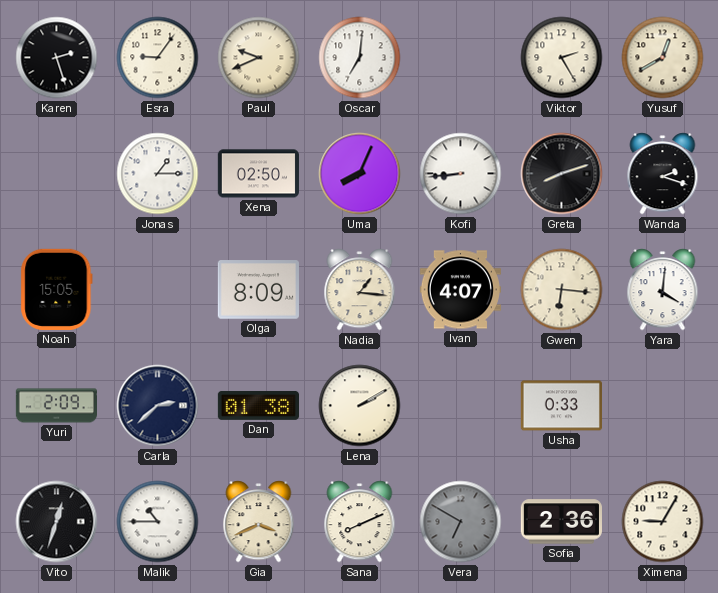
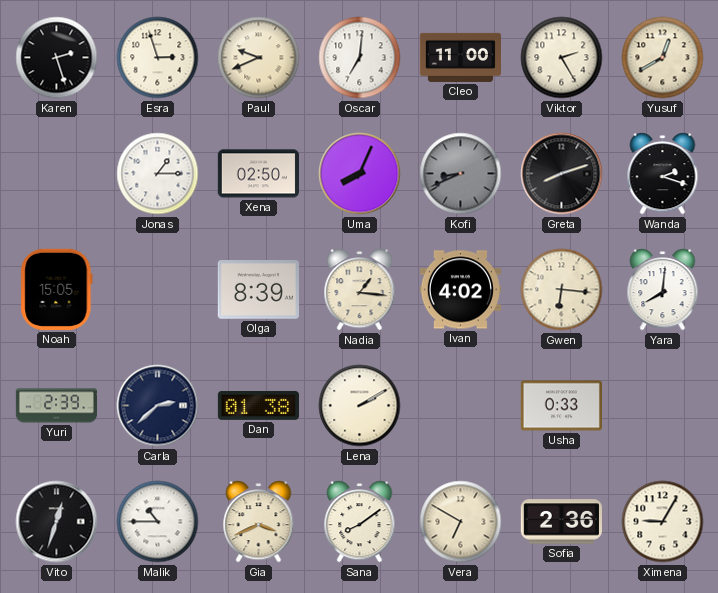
Esra: 9:06 -> 2:57 (158, 58)
Cleo: none -> 11:00 (460, 57)
Kofi: 8:44 -> 8:41 (461, 174)
Kofi dial: white -> grey (461, 174)
Olga: 8:09 -> 8:39 (258, 290)
Ivan: 4:07 -> 4:02 (460, 290)
Yara: 4:01 -> 8:01 (663, 290)
Yuri: 2:09 -> 2:39 (56, 406)
Sana: 8:11 -> 8:09 (360, 522)
Vera dial: grey -> cream (461, 522)
